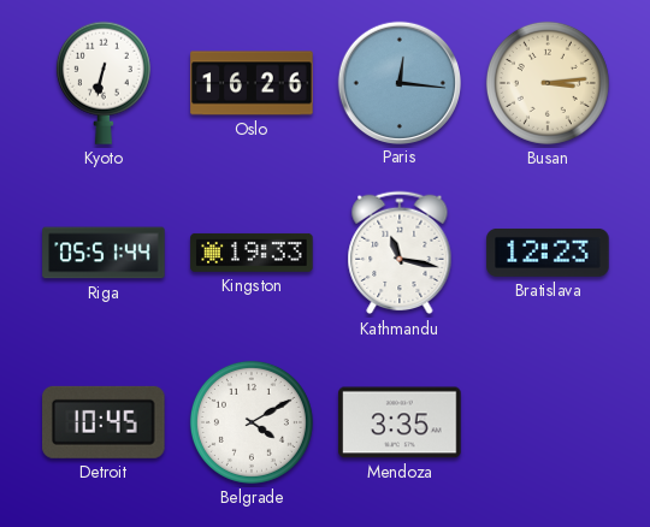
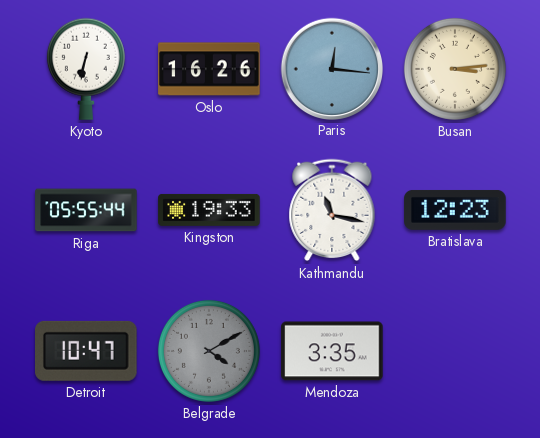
Riga: 05:51 -> 05:55 (86, 210)
Detroit: 10:45 -> 10:47 (87, 351)
Belgrade dial: white -> grey (209, 351)
